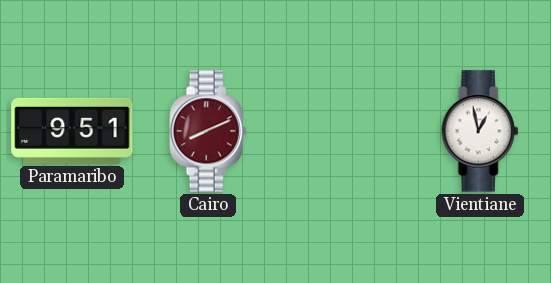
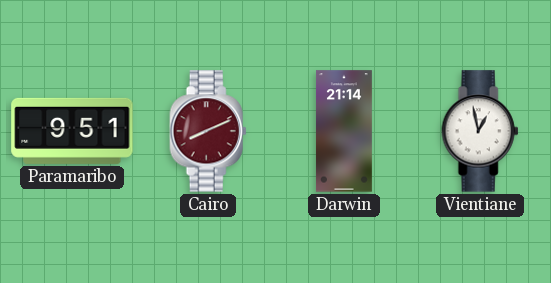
Darwin: none -> 21:14 (344, 131)
